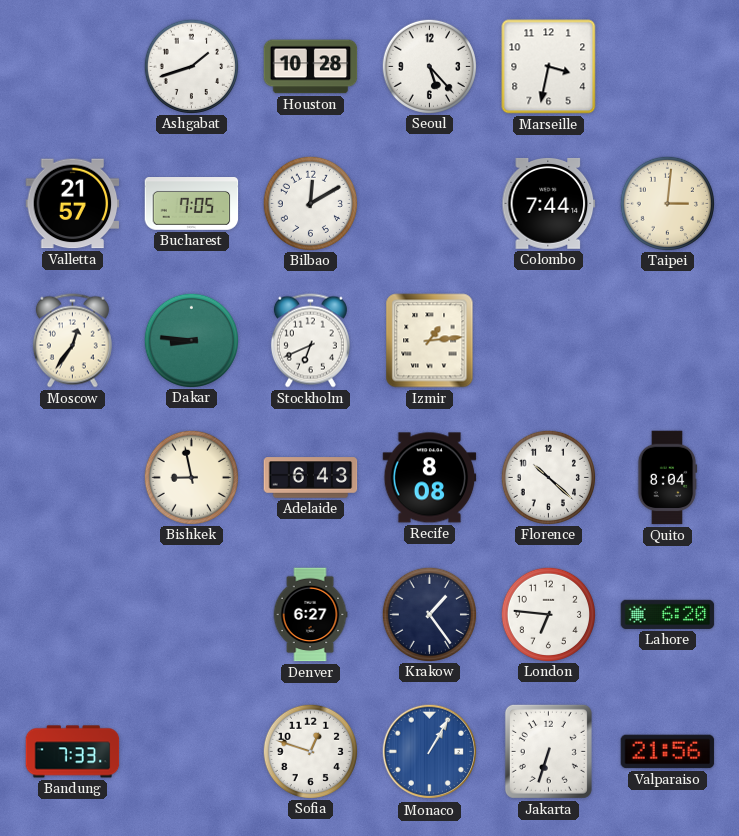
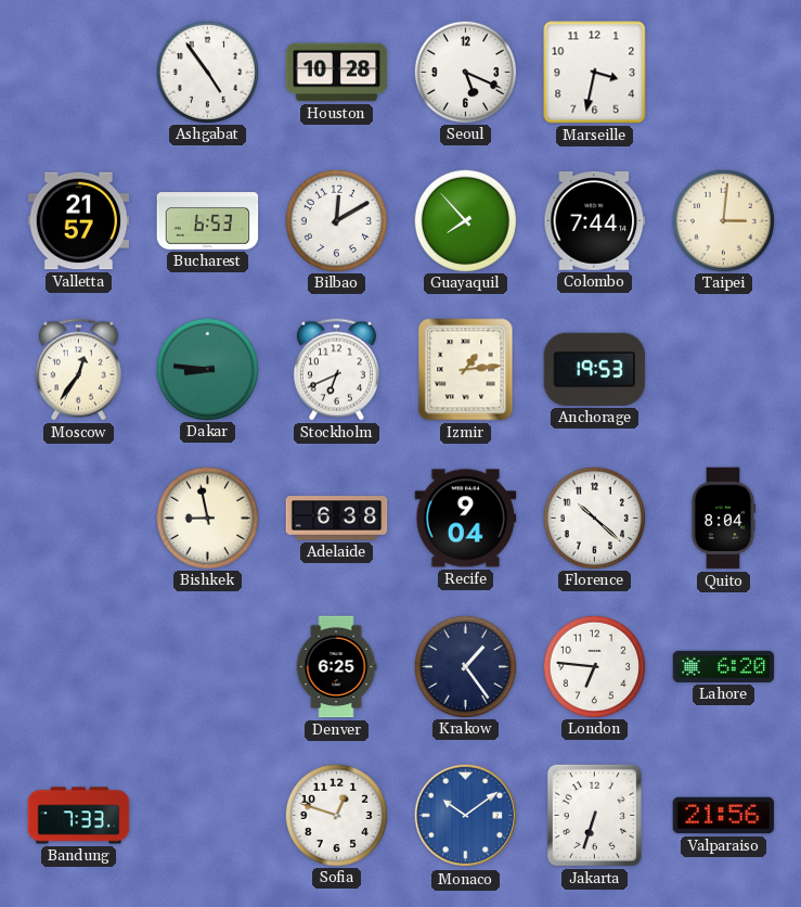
Ashgabat: 1:42 -> 4:54 (207, 72)
Seoul: 5:23 -> 5:19 (465, 72)
Bucharest: 7:05 -> 6:53 (208, 221)
Guayaquil: none -> 7:53 (465, 220)
Anchorage: none -> 19:53 (595, 369)
Adelaide: 6:43 -> 6:38 (337, 519)
Recife: 8:08 -> 9:04 (466, 519)
Denver: 6:27 -> 6:25 (336, 667)
Monaco: 1:05 -> 10:09 (466, 816)
